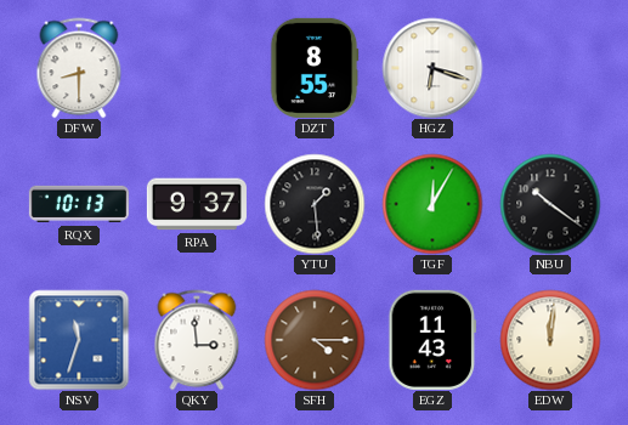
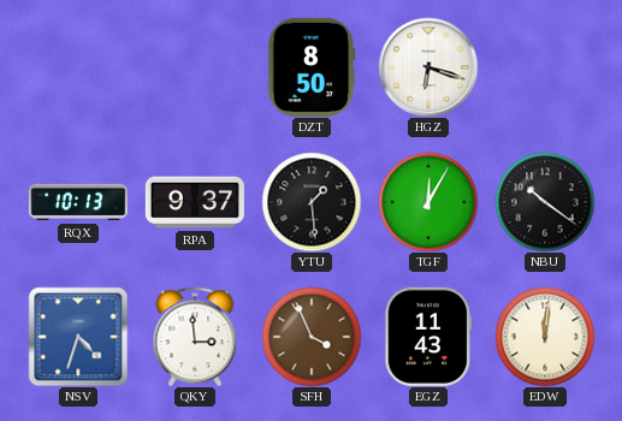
DFW: 8:30 -> none (79, 68)
DZT: 8:55 -> 8:50 (312, 67)
NSV: 11:33 -> 4:33 (78, 337)
SFH: 4:15 -> 3:56 (312, 337)
